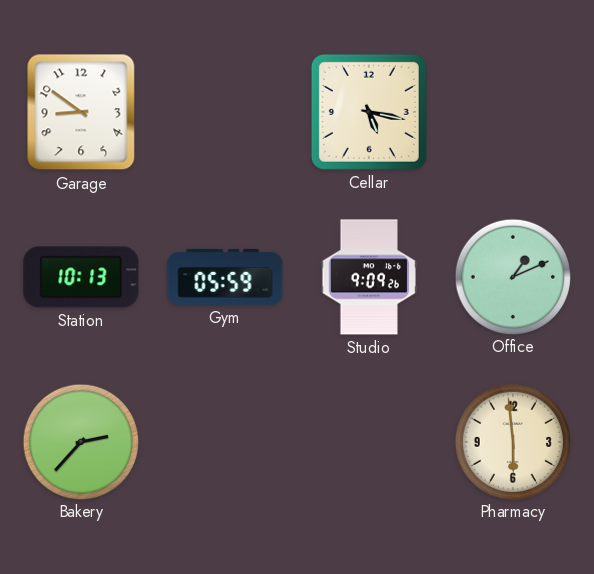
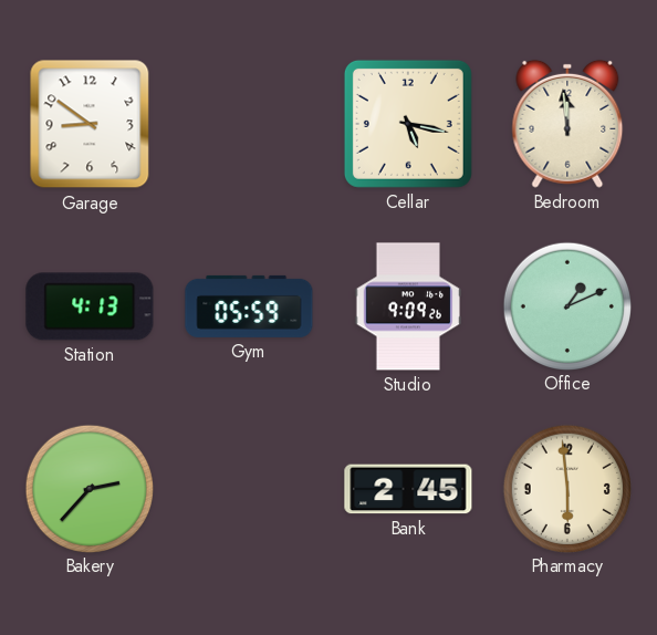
Bedroom: none -> 11:59 (567, 124)
Station: 10:13 -> 4:13 (90, 306)
Bank: none -> 2:45 (408, 489)
